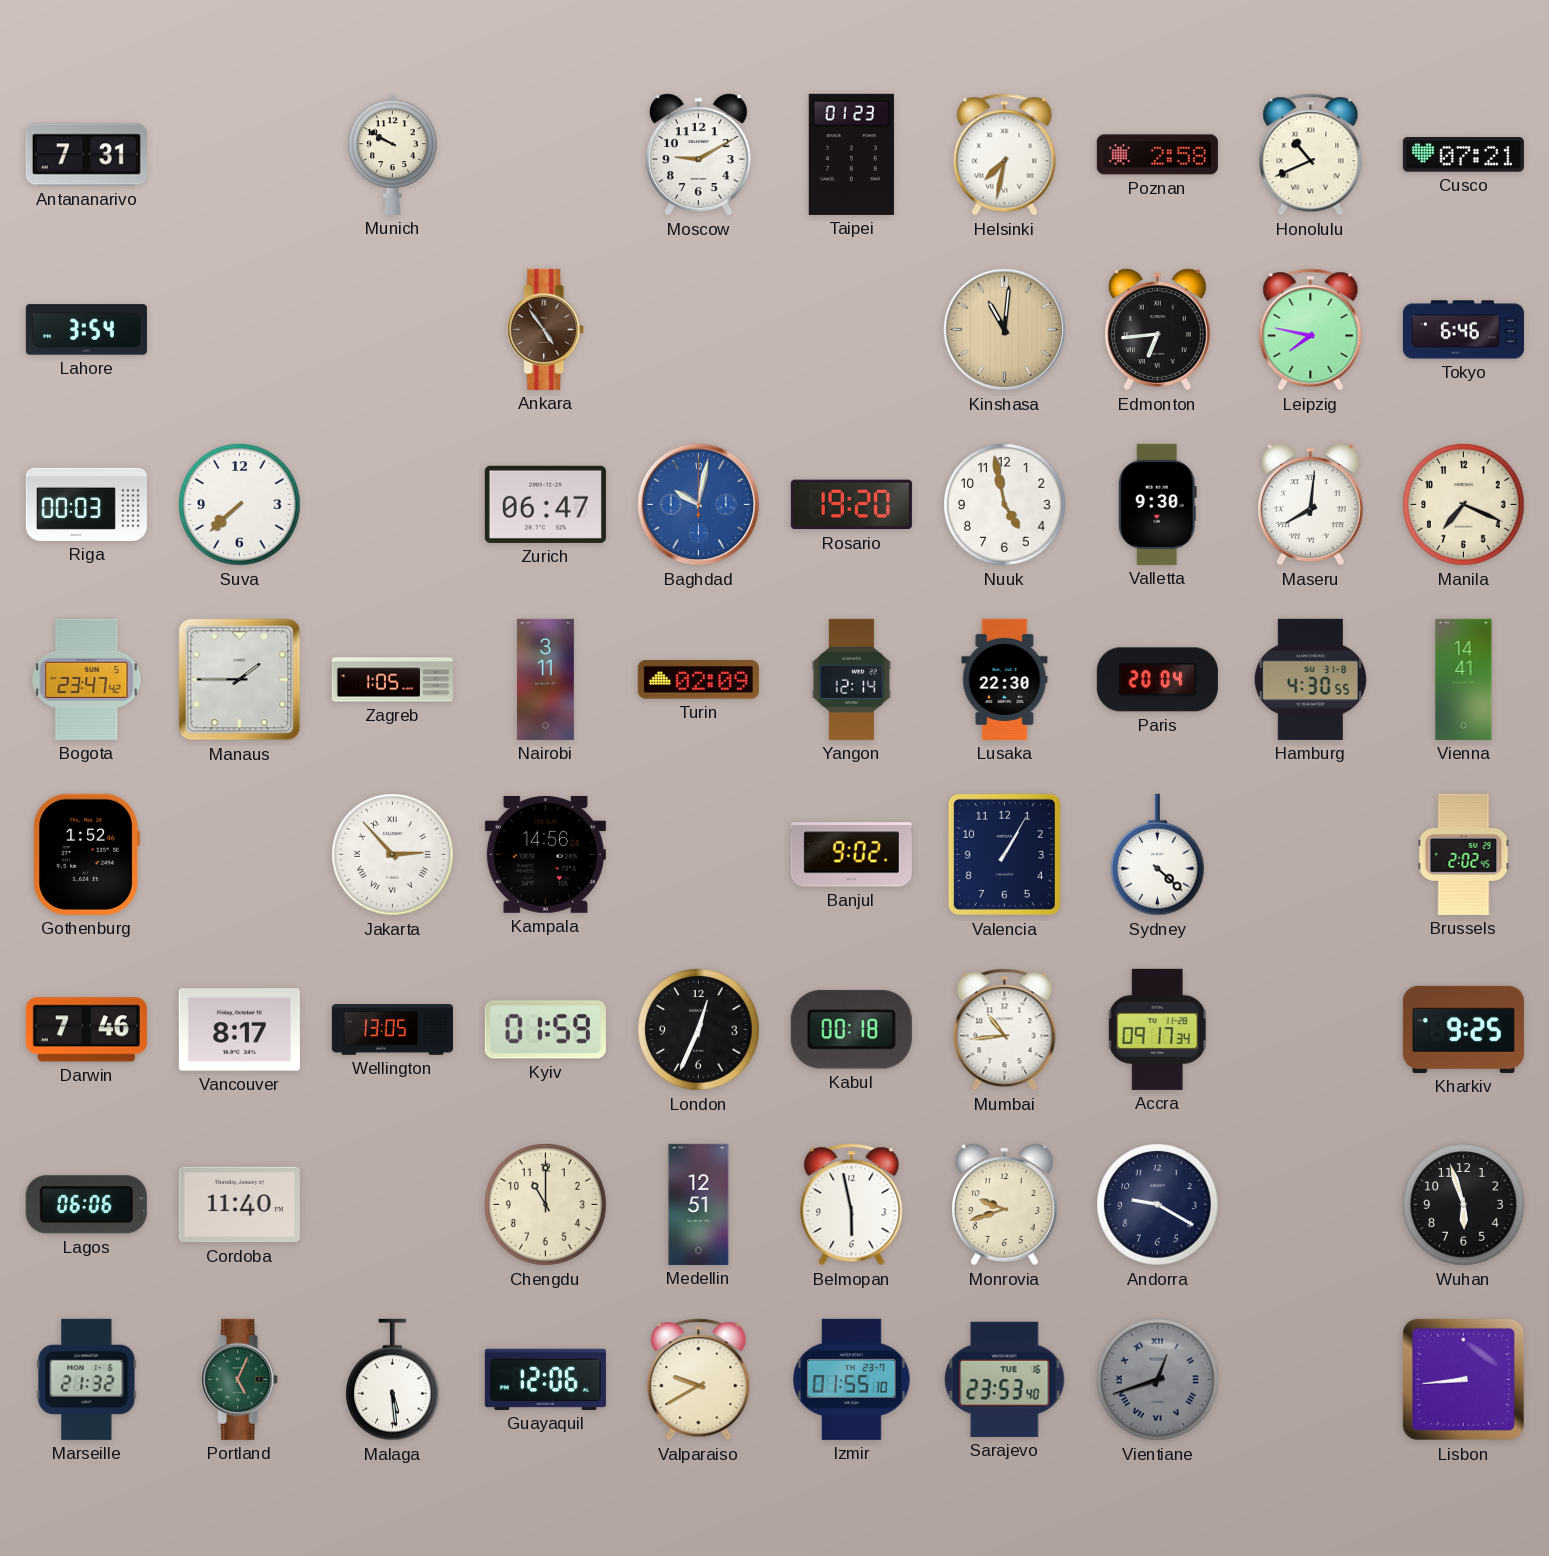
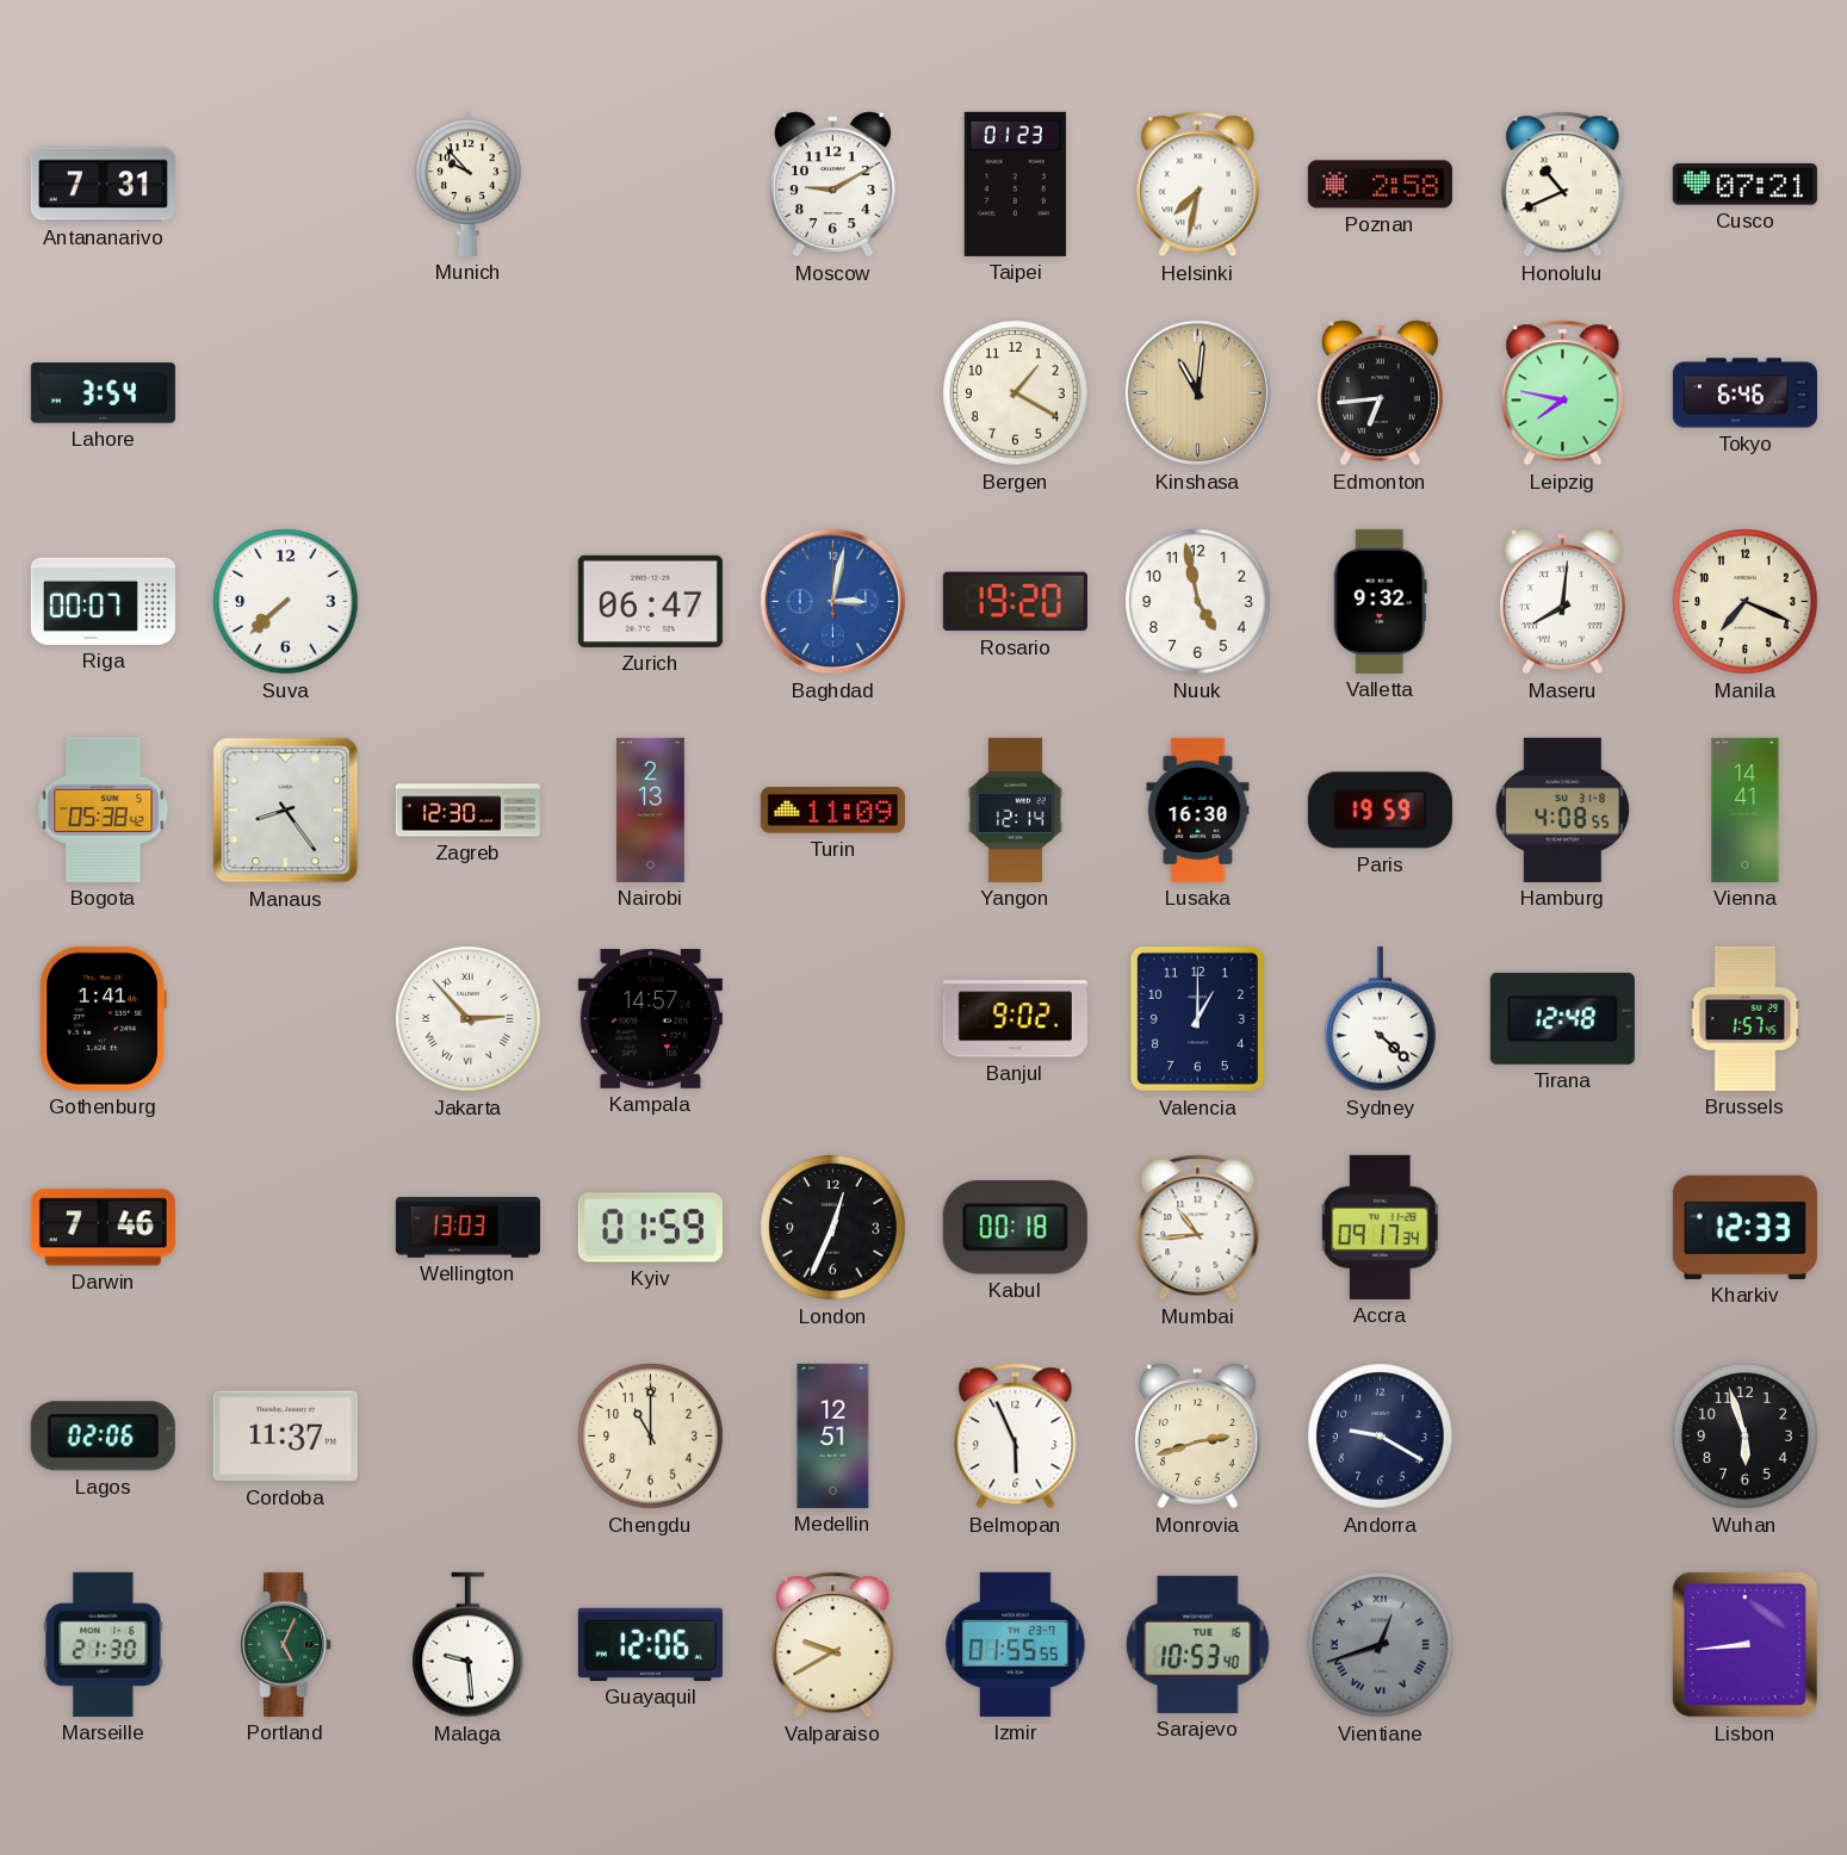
Munich: 9:50 -> 9:53 (469, 184)
Ankara: 4:54 -> none (546, 329)
Bergen: none -> 1:20 (1016, 393)
Riga: 00:03 -> 00:07 (103, 601)
Baghdad: 10:02 -> 3:02 (833, 602)
Valletta: 9:30 -> 9:32 (1380, 601)
Bogota: 23:47 -> 05:38 (104, 809)
Manaus: 1:45 -> 8:24 (286, 811)
Zagreb: 1:05 -> 12:30 (467, 811)
Nairobi: 3:11 -> 2:13 (650, 809)
Turin: 02:09 -> 11:09 (832, 811)
Lusaka: 22:30 -> 16:30 (1198, 809)
Paris: 20:04 -> 19:59 (1380, 811)
Hamburg: 4:30 -> 4:08 (1563, 809)
Gothenburg: 1:52 -> 1:41 (103, 1018)
Kampala: 14:56 -> 14:57 (650, 1018)
Valencia: 1:05 -> 1:00 (1197, 1018)
Tirana: none -> 12:48 (1562, 1018)
Brussels: 2:02 -> 1:57 (1746, 1018)
Vancouver: 8:17 -> none (239, 1030)
Wellington: 13:05 -> 13:03 (467, 1228)
Kharkiv: 9:25 -> 12:33 (1744, 1227)
Lagos: 06:06 -> 02:06 (103, 1437)
Cordoba: 11:40 -> 11:37 (285, 1437)
Belmopan: 5:58 -> 5:56 (1016, 1437)
Monrovia: 9:42 -> 2:42 (1198, 1437)
Marseille: 21:32 -> 21:30 (104, 1644)
Malaga: 5:29 -> 9:29 (469, 1645)
Izmir: 01:55:10 -> 01:55:55 (1016, 1644)
Sarajevo: 23:53 -> 10:53 (1198, 1644)
